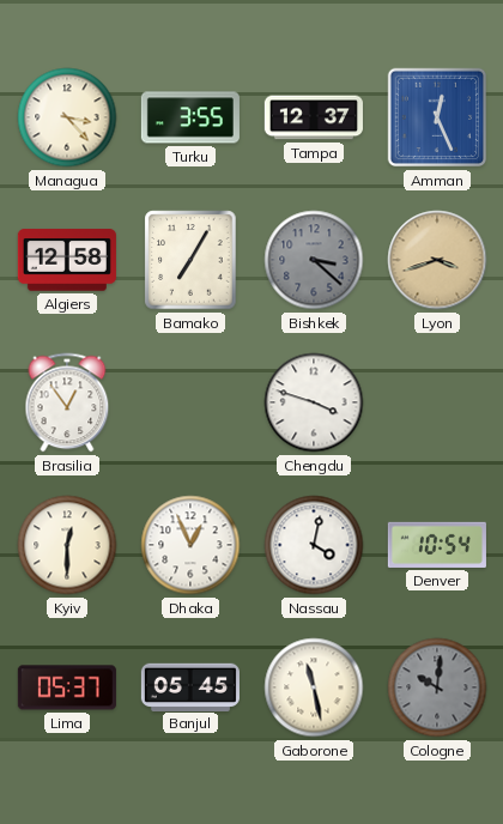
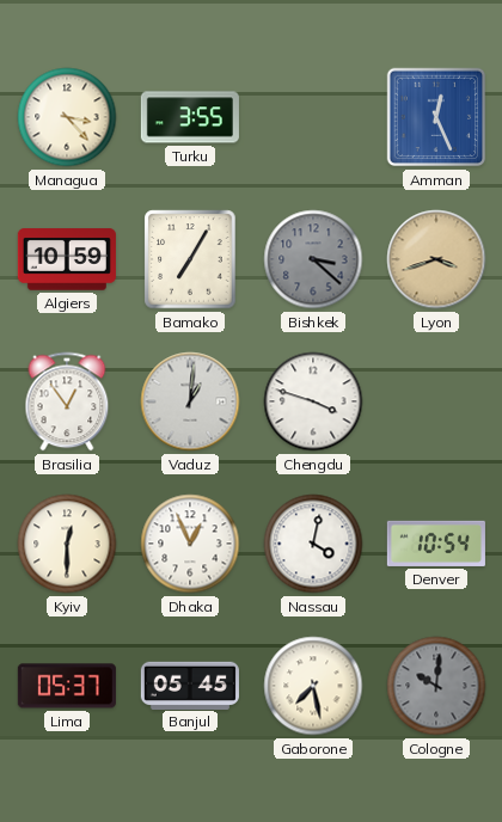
Tampa: 12:37 -> none (314, 117)
Algiers: 12:58 -> 10:59 (67, 259)
Vaduz: none -> 1:01 (190, 401)
Gaborone: 11:28 -> 7:28 (313, 686)
